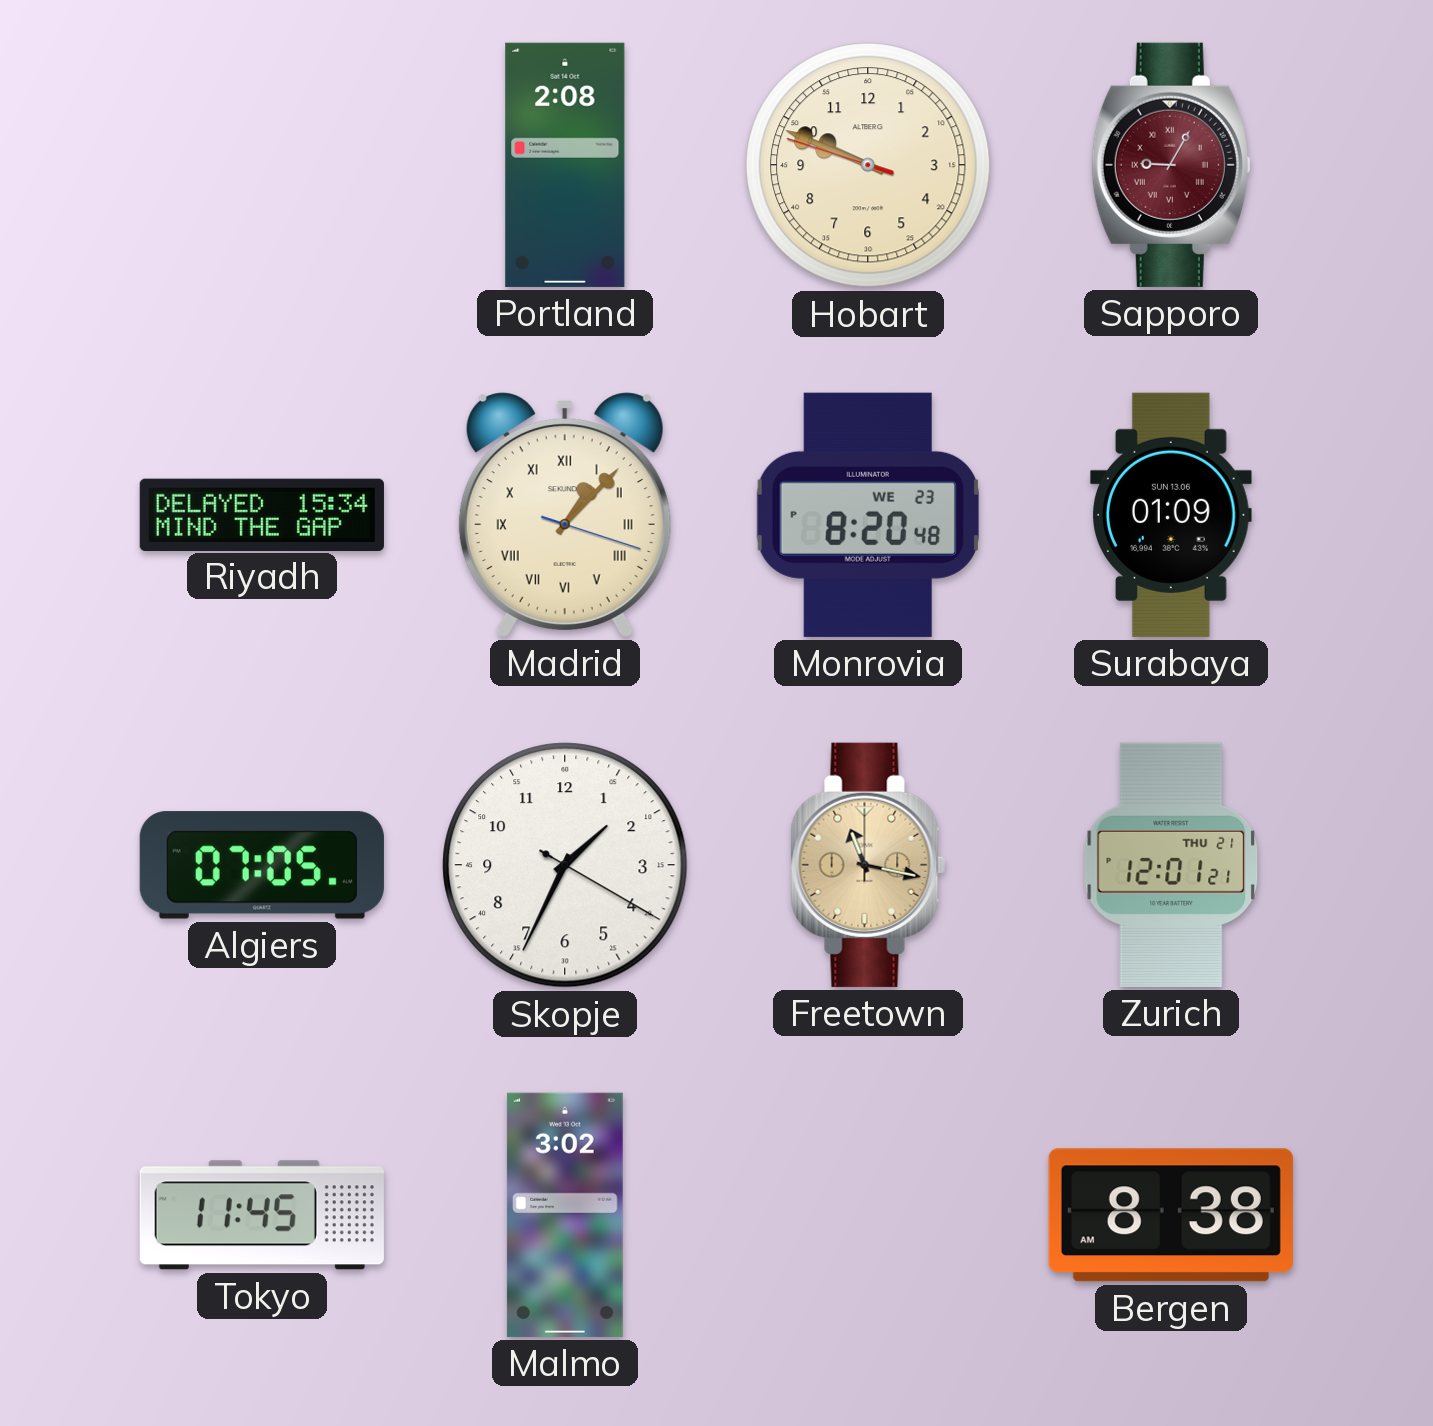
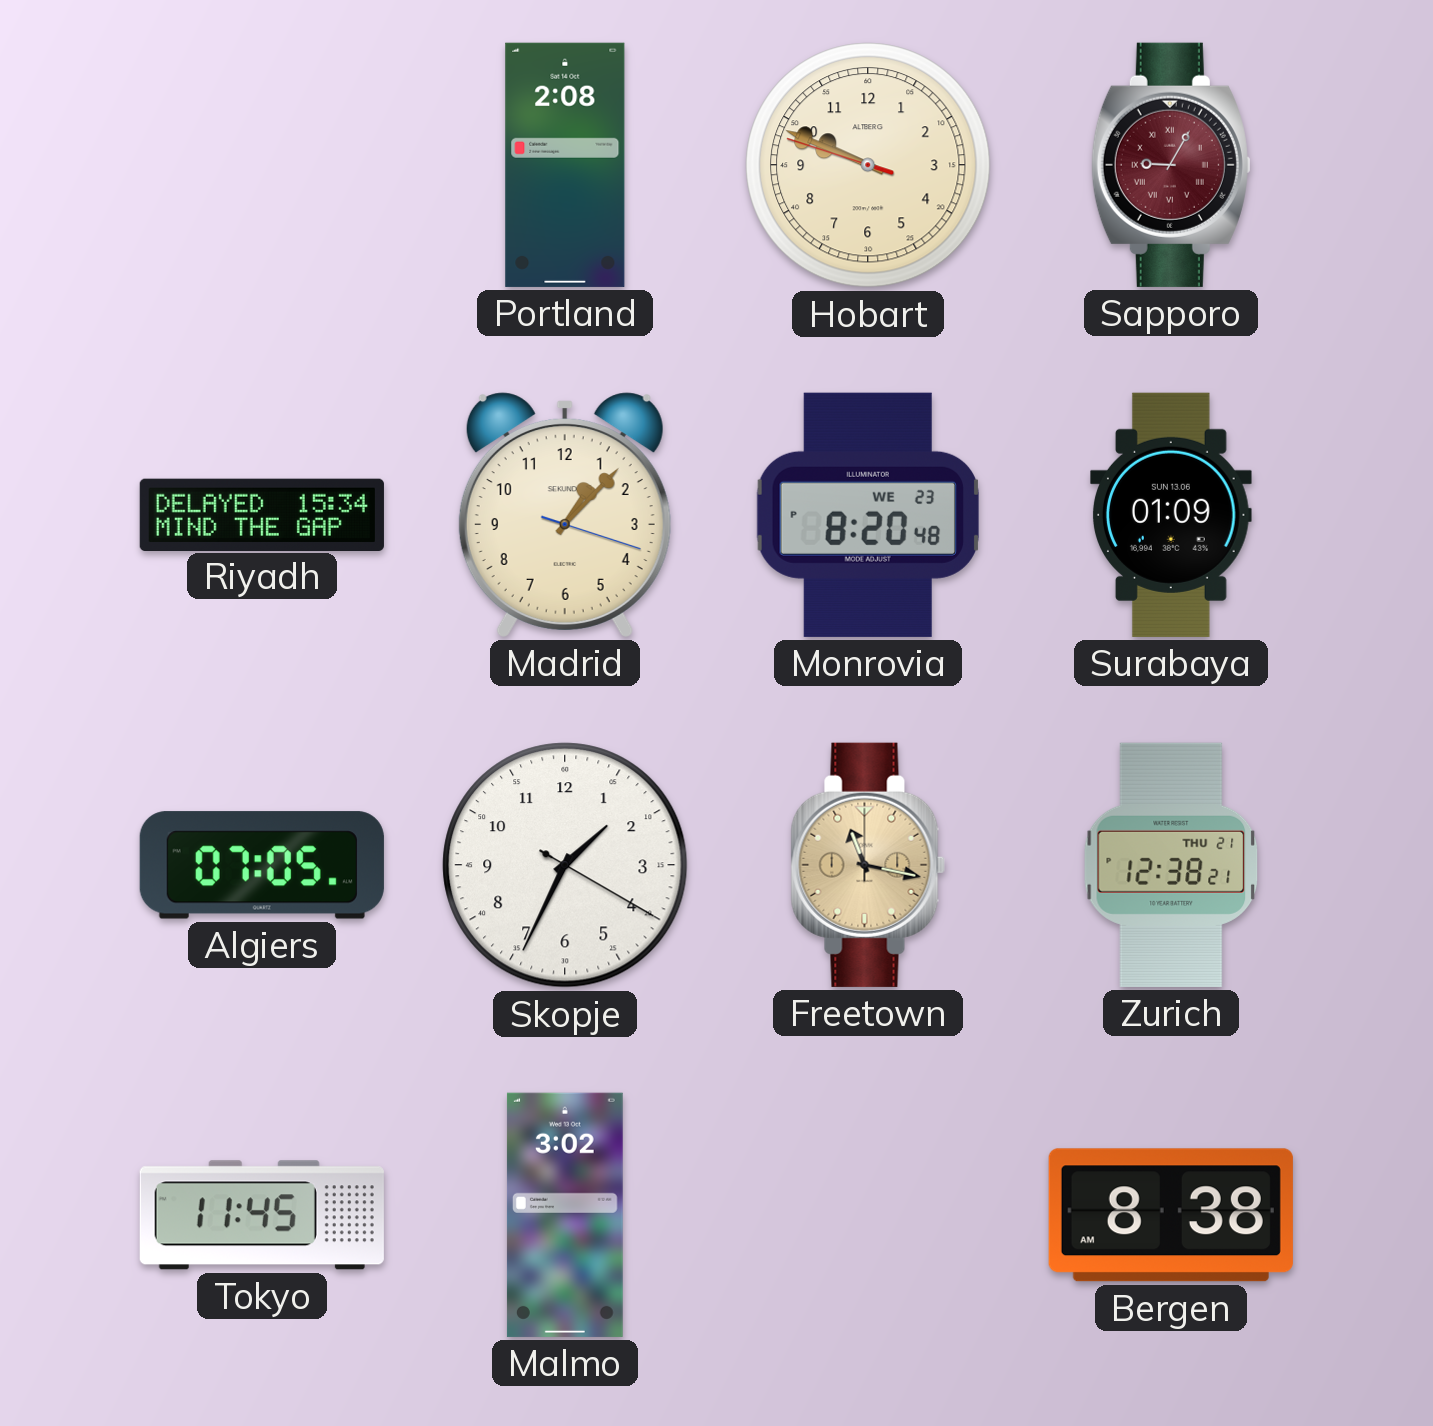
Madrid numerals: Roman -> Arabic (565, 515)
Zurich: 12:01 -> 12:38 (1171, 865)
